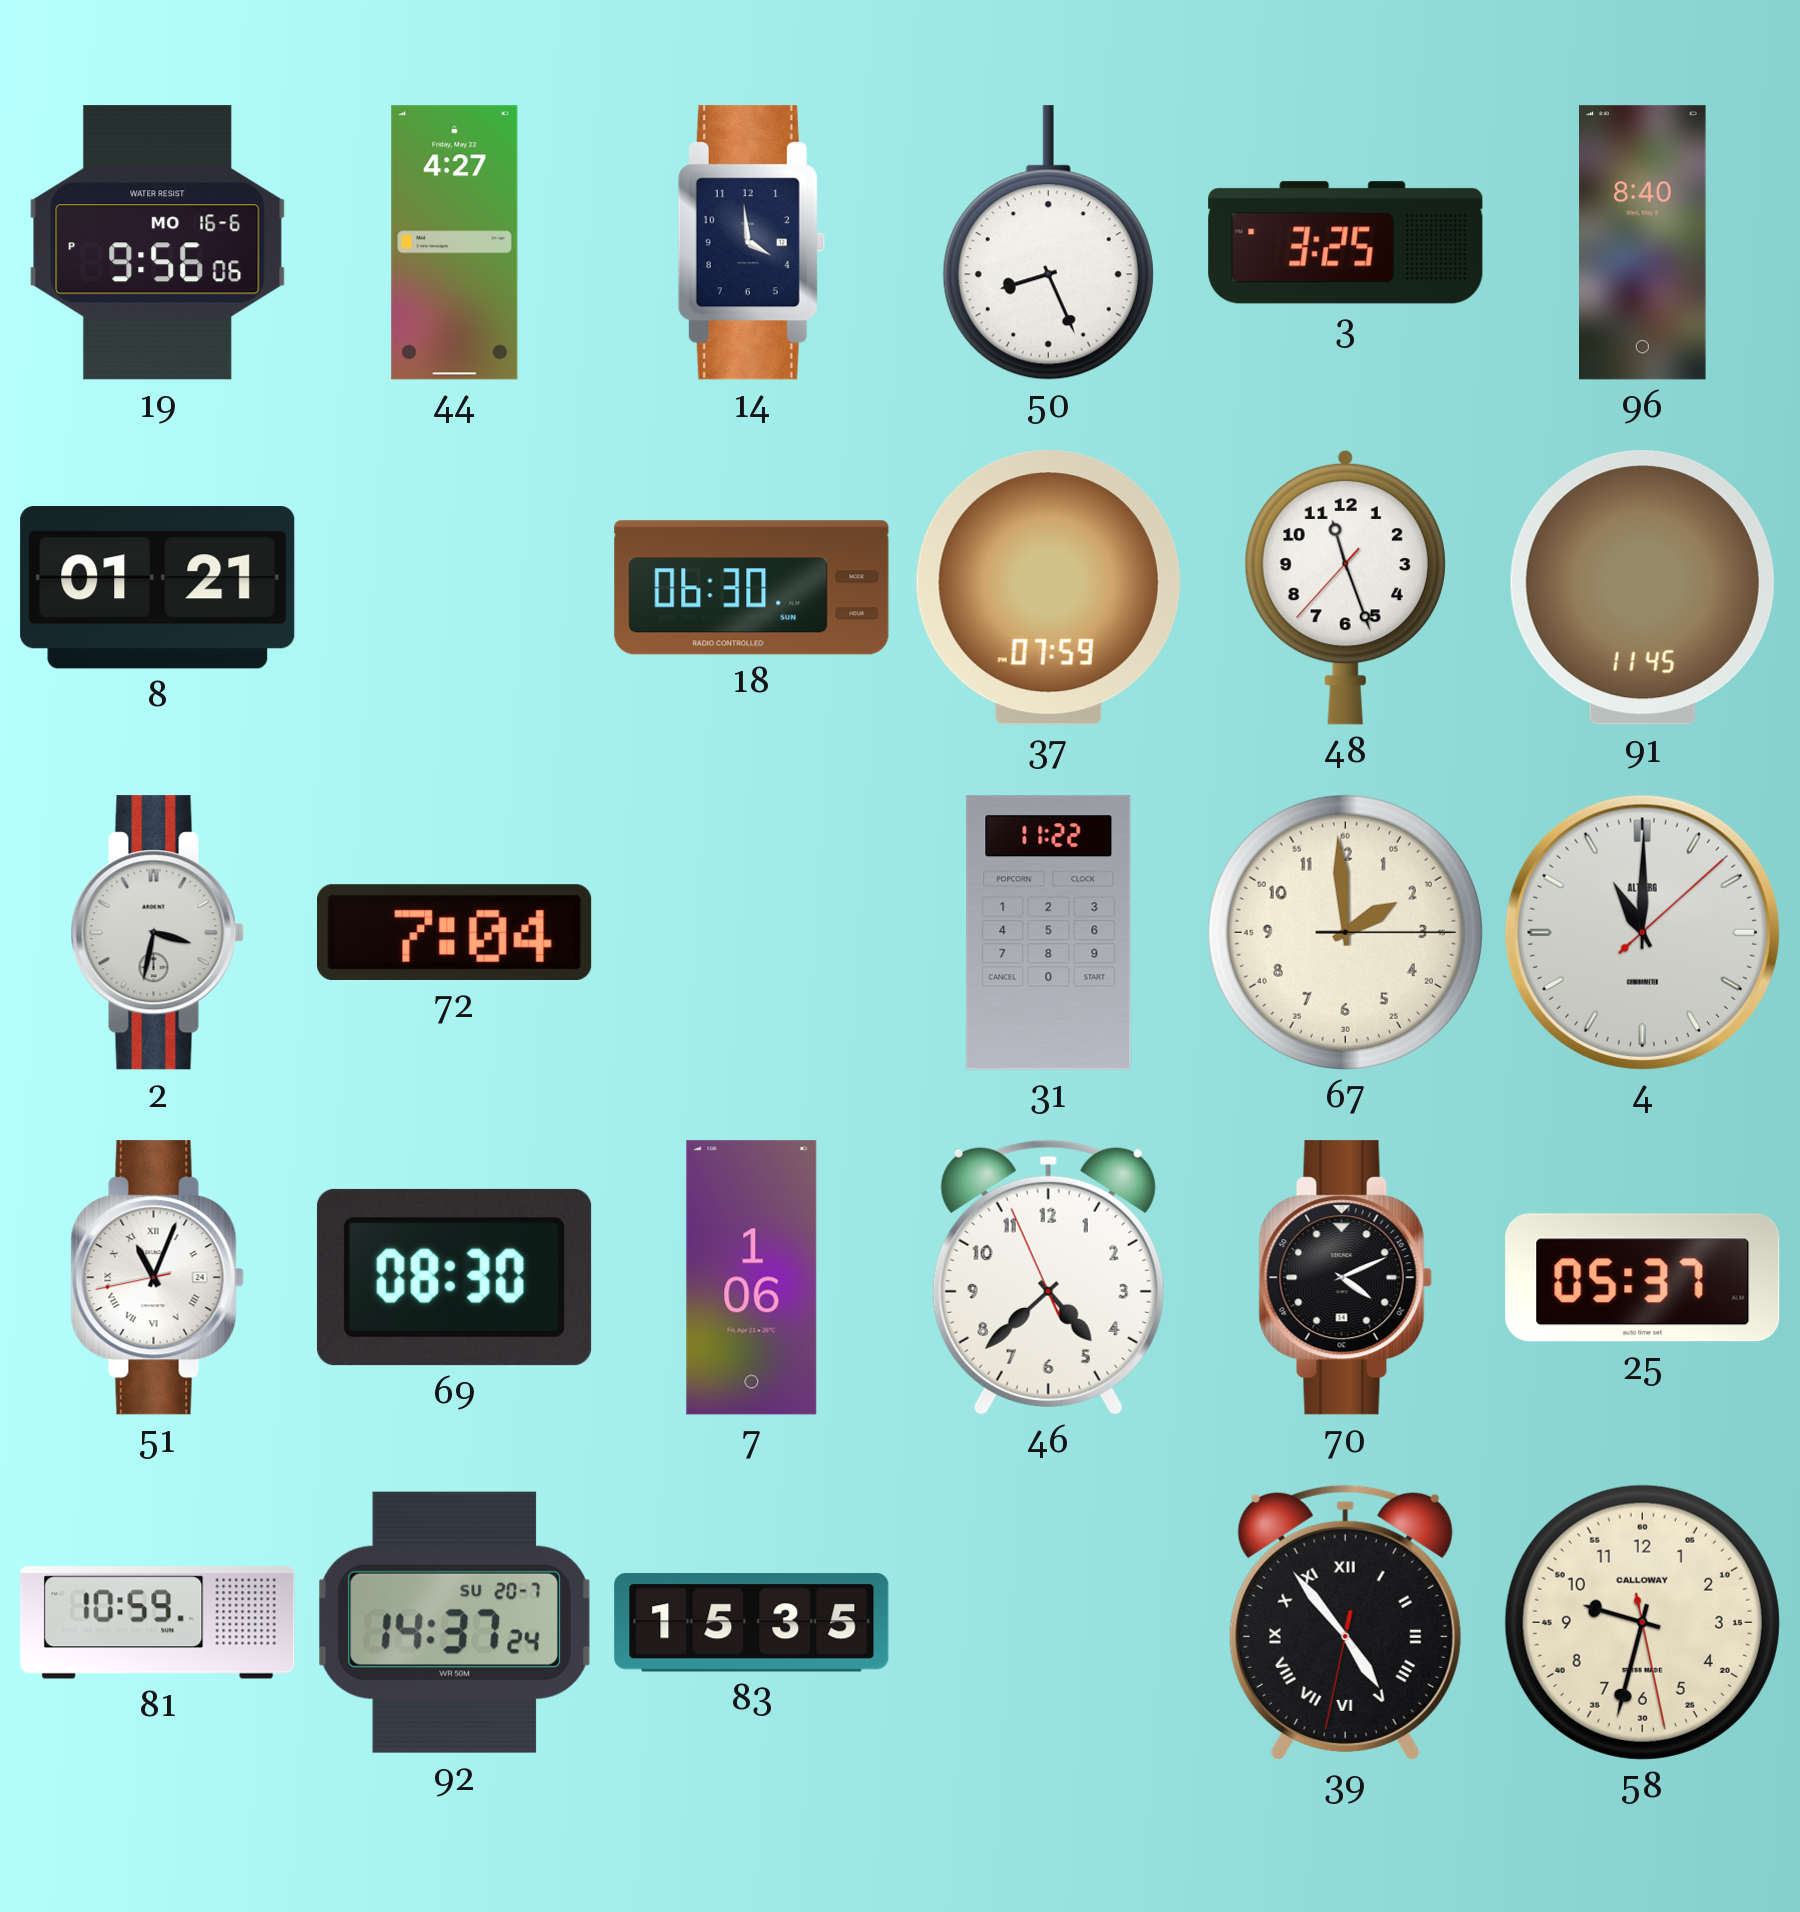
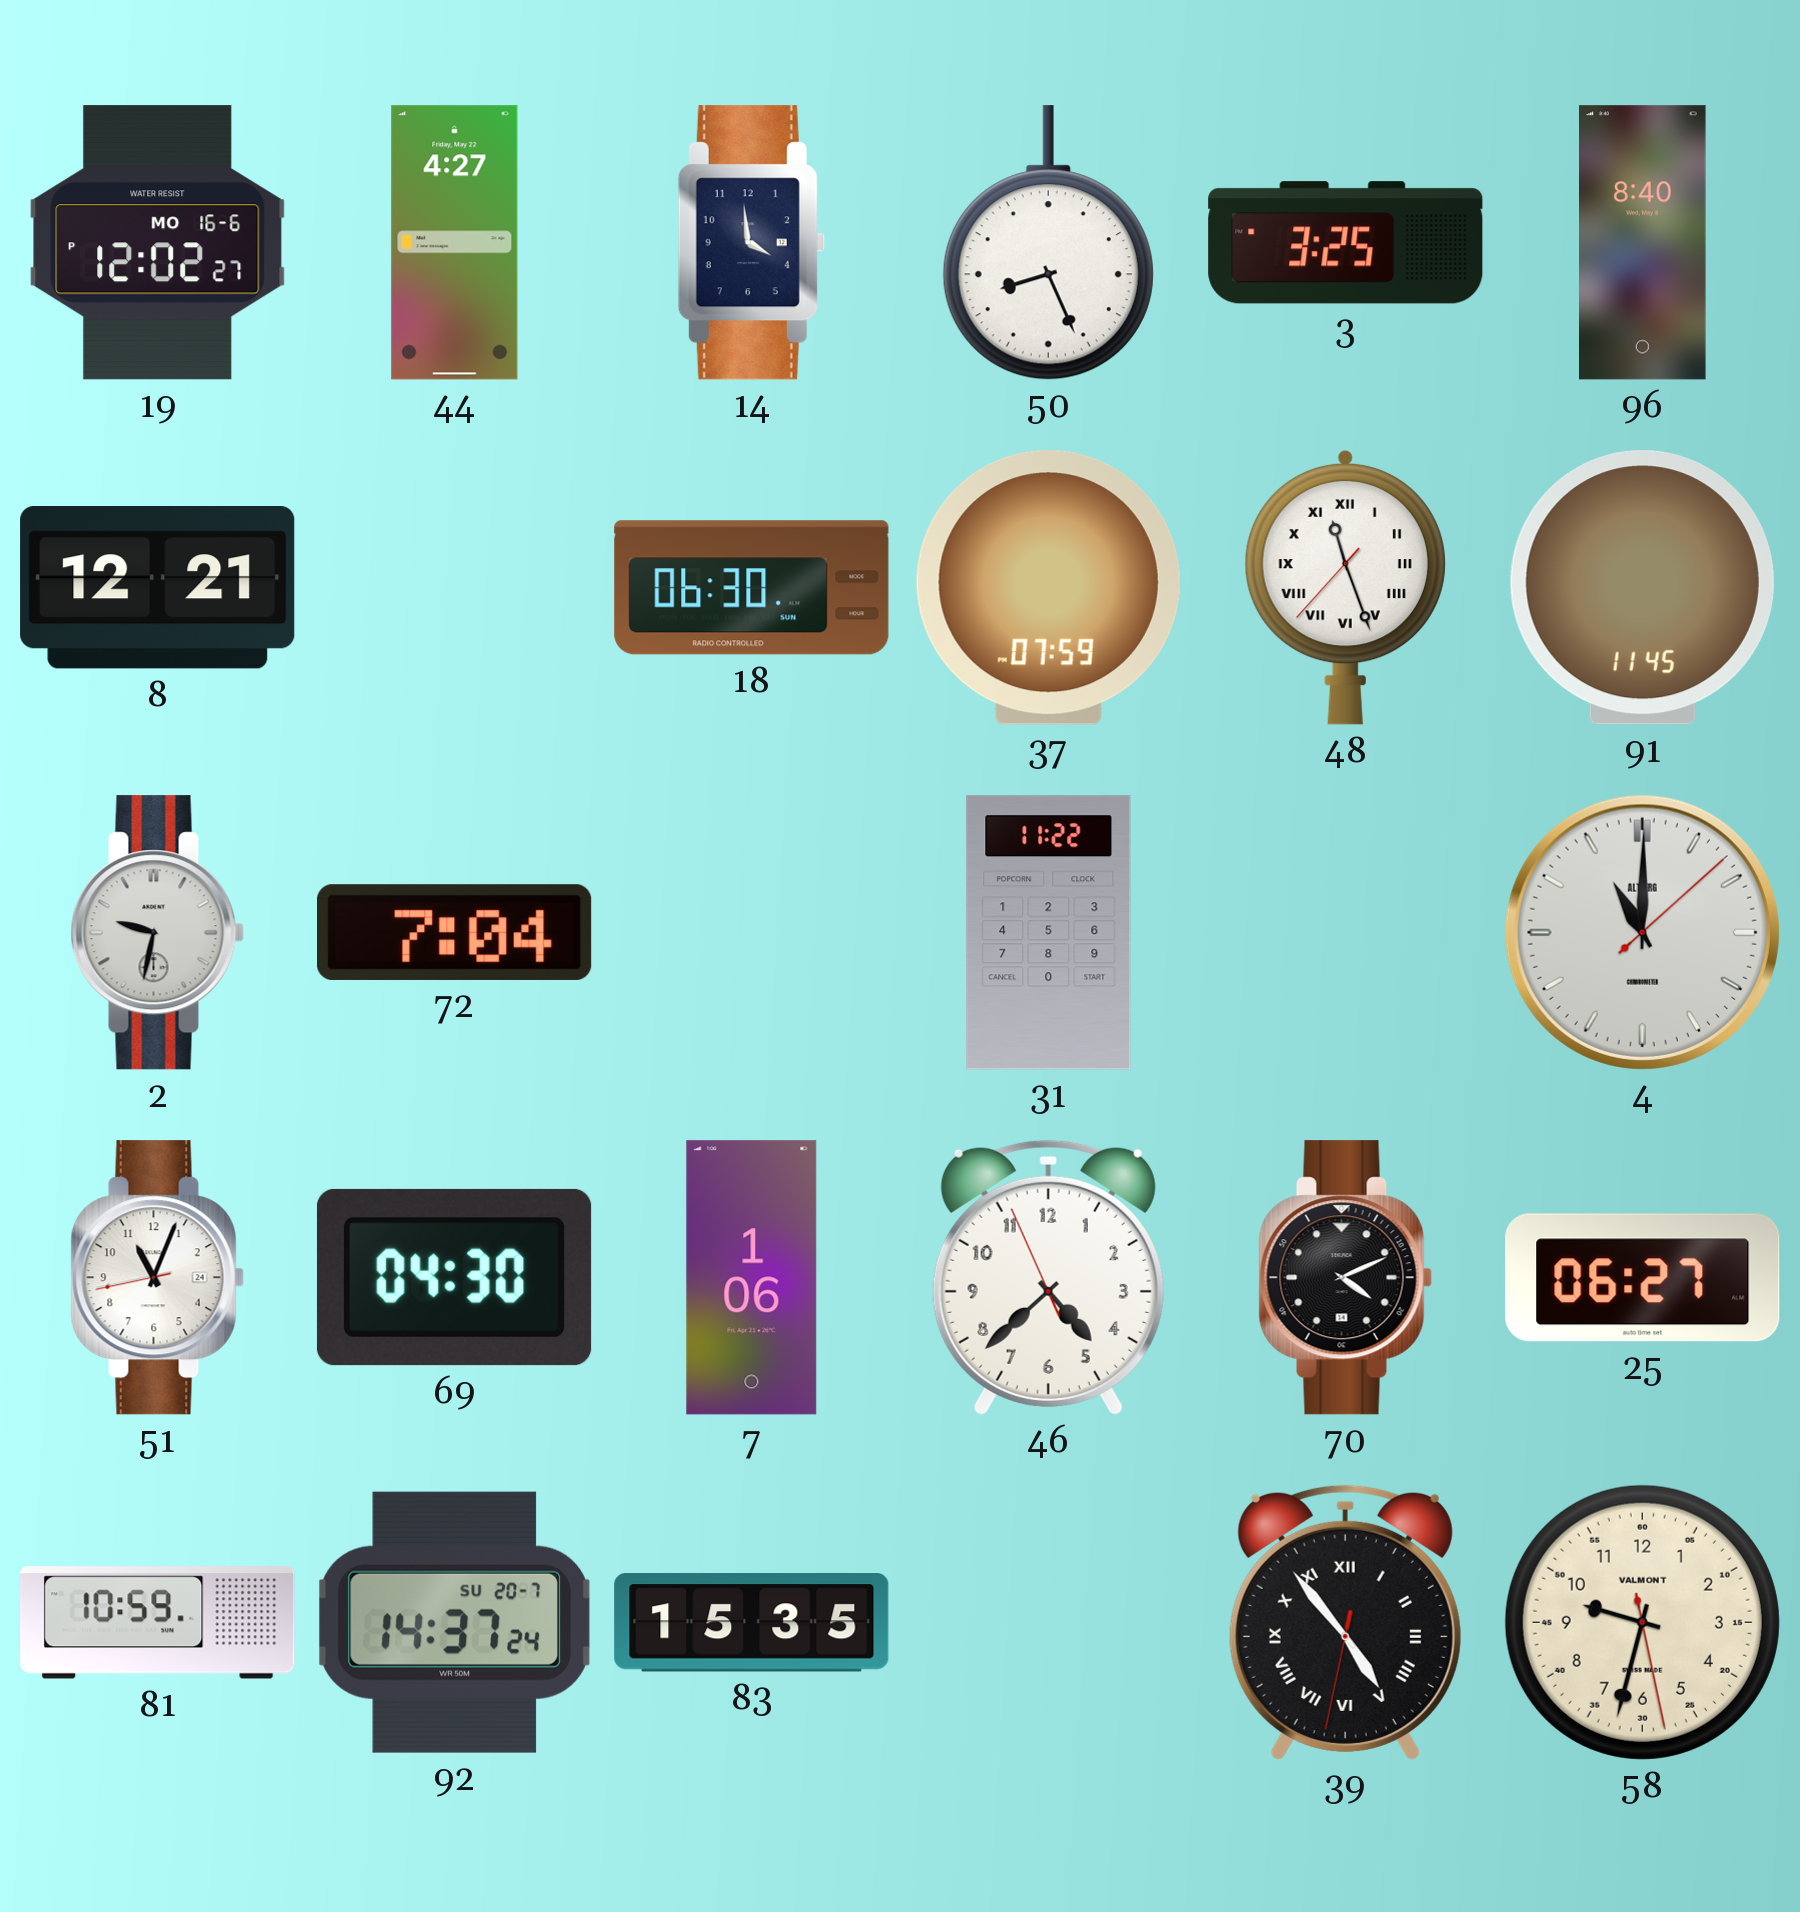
19: 9:56 -> 12:02 (158, 243)
8: 01:21 -> 12:21 (158, 588)
48 numerals: Arabic -> Roman (1345, 587)
2: 3:32 -> 9:32 (157, 933)
67: 1:59 -> none (1345, 932)
51 numerals: Roman -> Arabic (157, 1278)
69: 08:30 -> 04:30 (454, 1277)
25: 05:37 -> 06:27 (1643, 1278)
58 brand: CALLOWAY -> VALMONT (1642, 1622)
